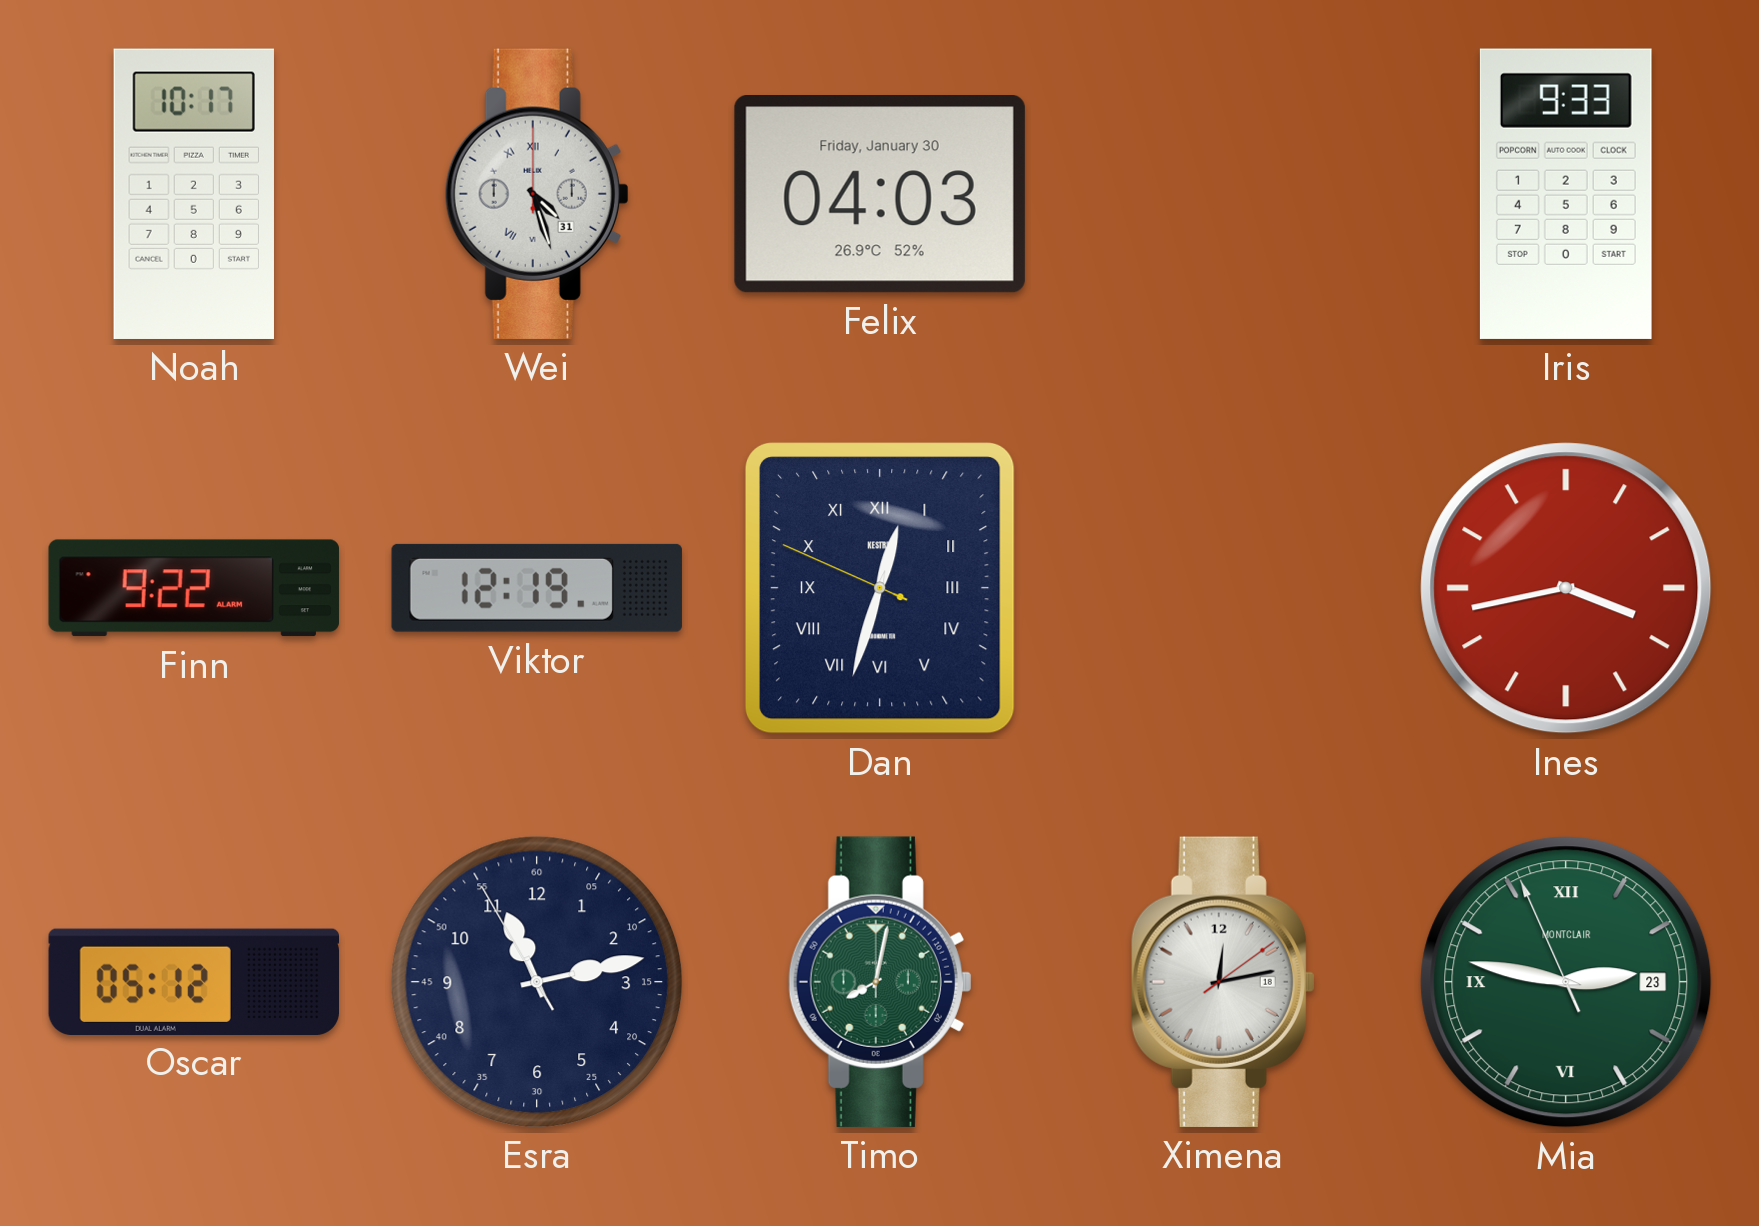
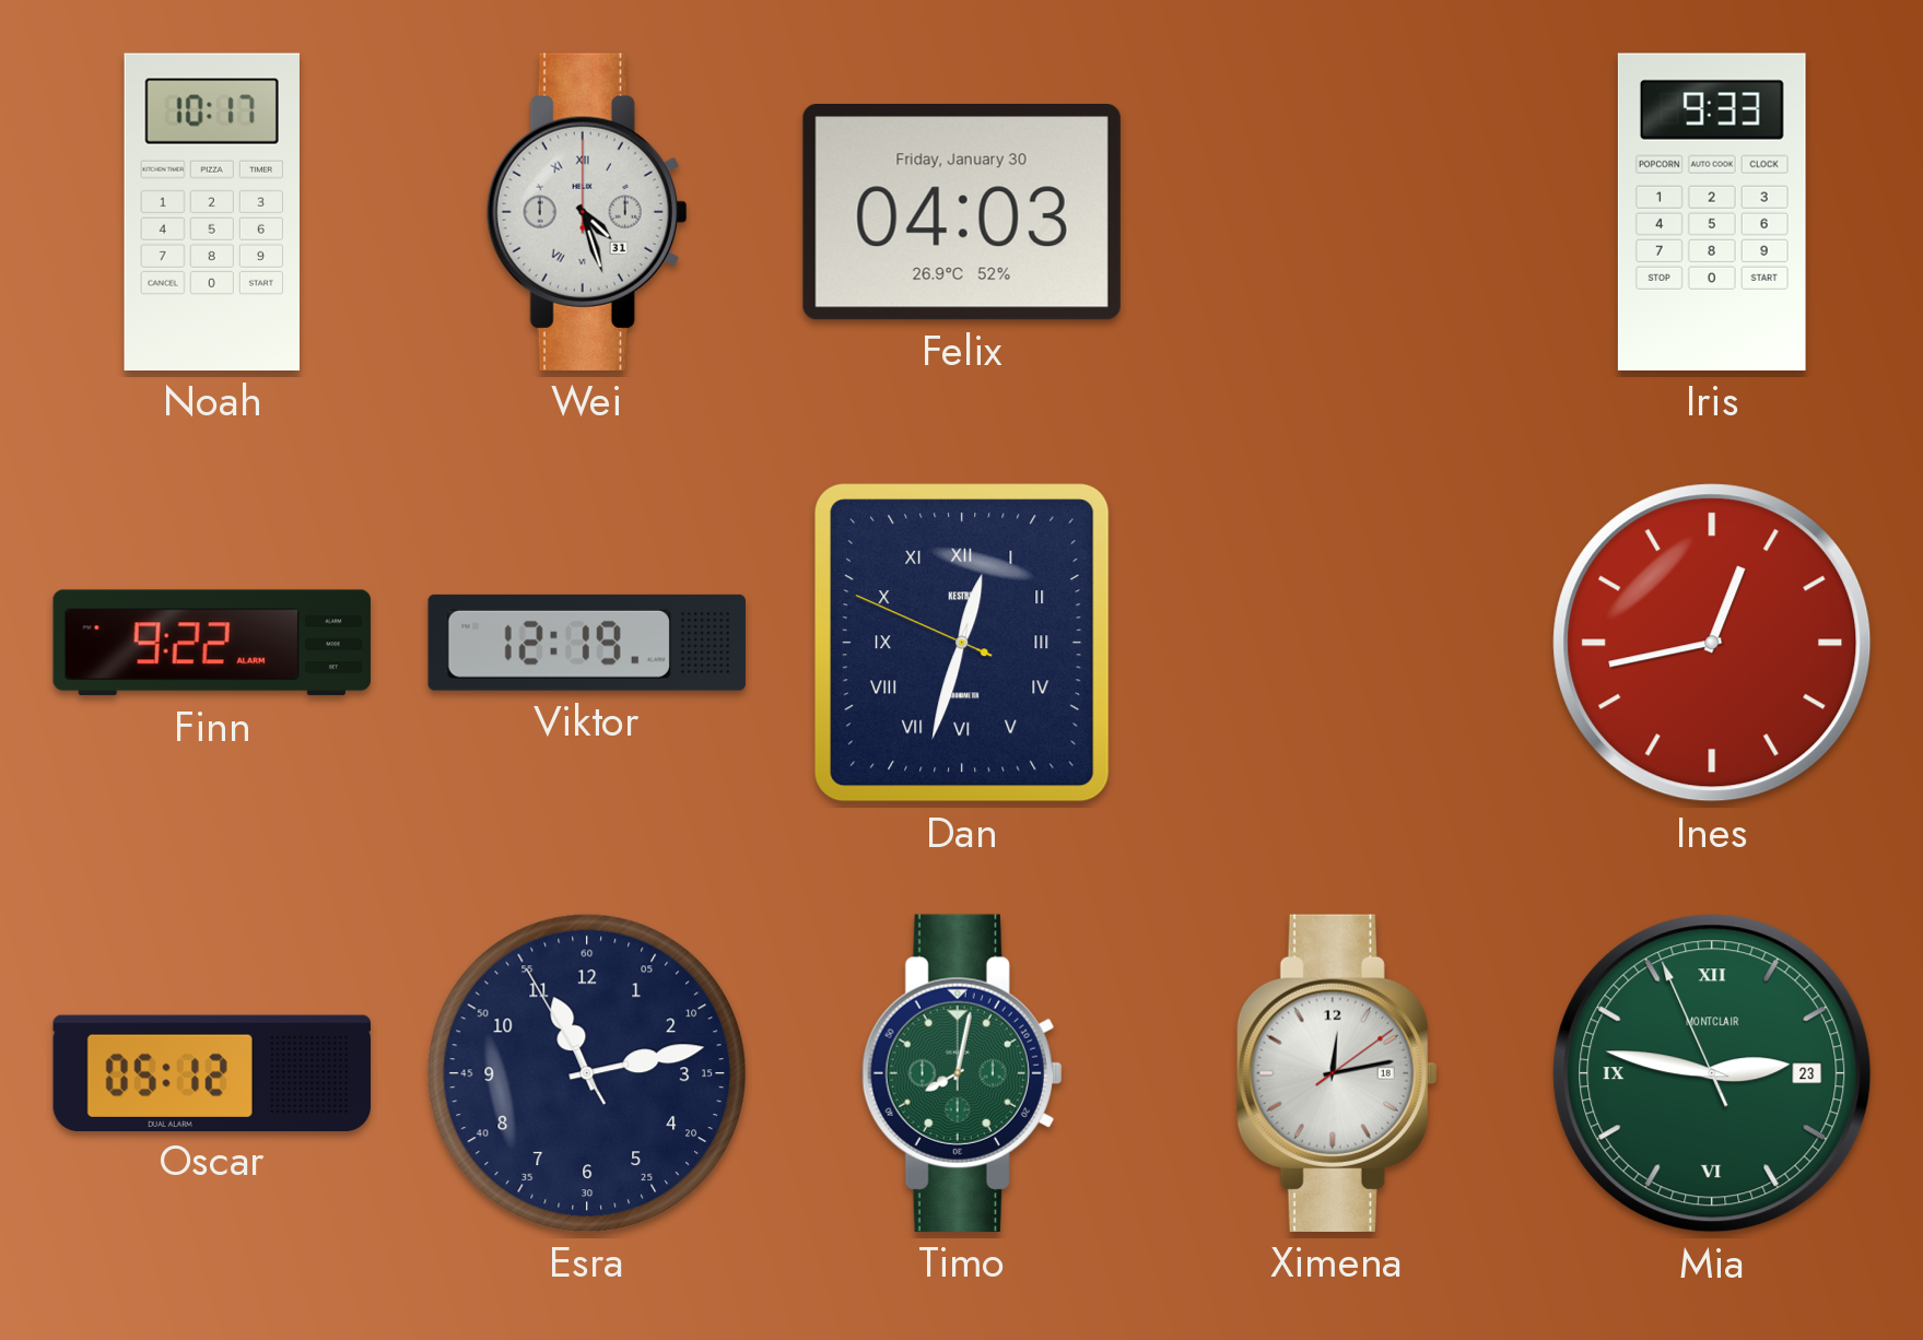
Ines: 3:43 -> 12:43 (1712, 643)
